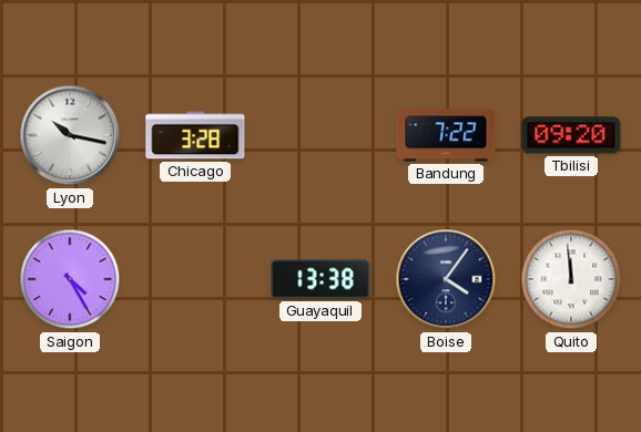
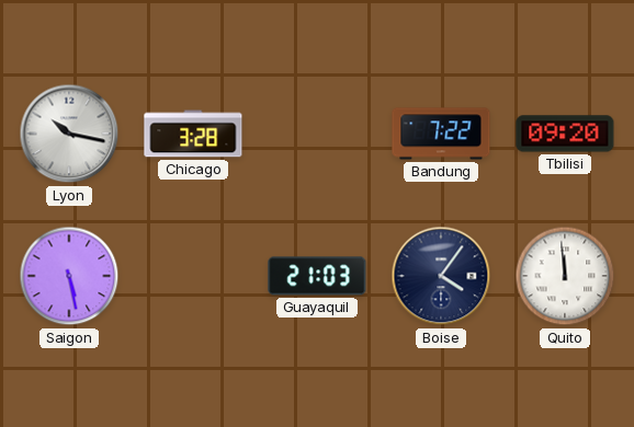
Saigon: 4:25 -> 5:28 (69, 276)
Guayaquil: 13:38 -> 21:03 (317, 276)
